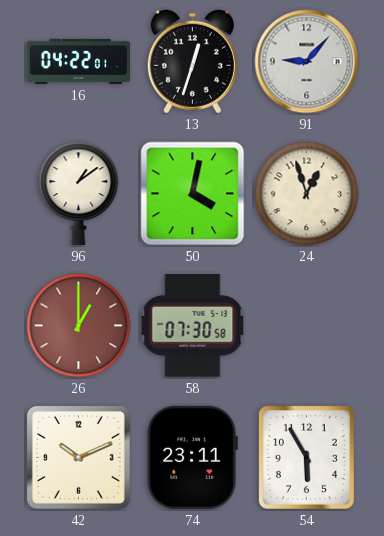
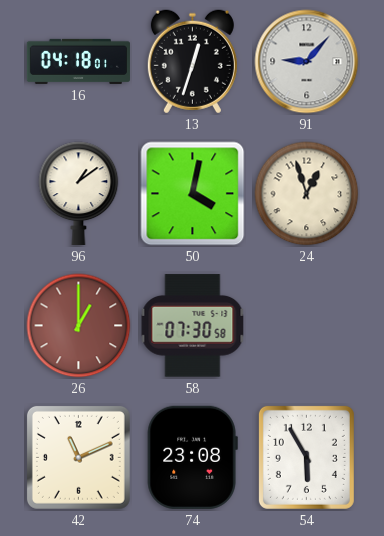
16: 04:22 -> 04:18 (78, 61)
42: 10:11 -> 11:11 (78, 457)
74: 23:11 -> 23:08 (192, 457)
